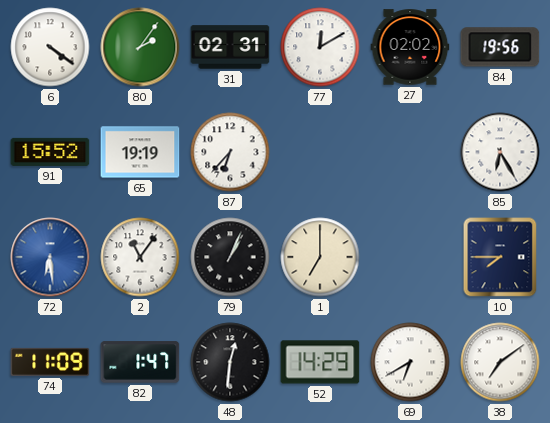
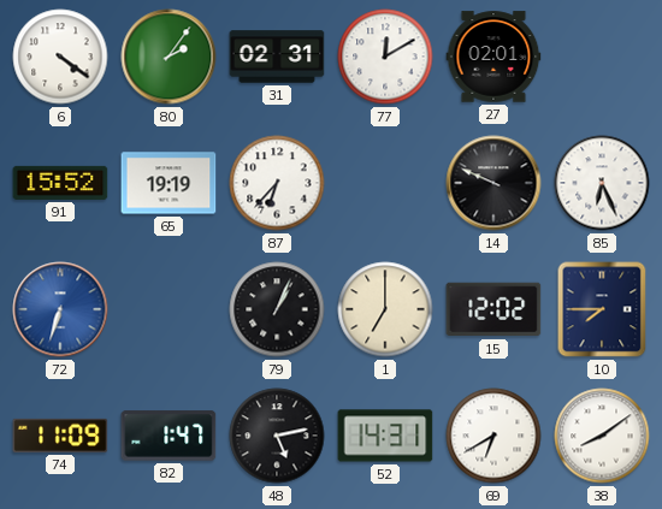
27: 02:02 -> 02:01 (493, 57)
84: 19:56 -> none (500, 47)
14: none -> 9:49 (493, 183)
85: 6:25 -> 6:26 (602, 183)
72: 6:29 -> 6:33 (60, 309)
2: 11:06 -> none (140, 257)
15: none -> 12:02 (493, 309)
48: 12:31 -> 5:13 (277, 436)
52: 14:29 -> 14:31 (385, 436)
38: 7:09 -> 8:09 (602, 436)
